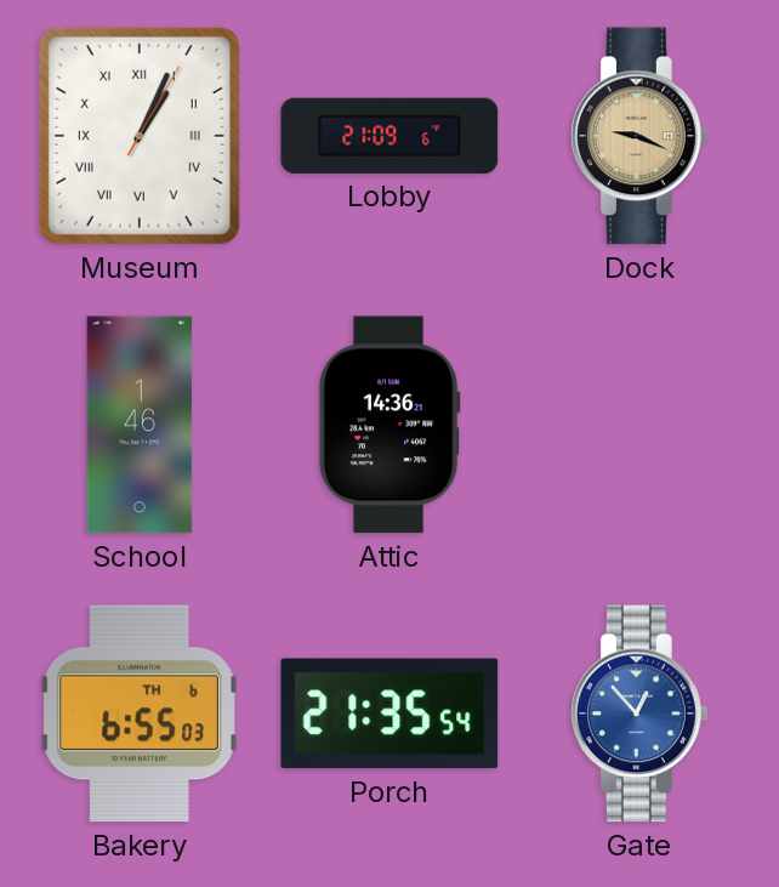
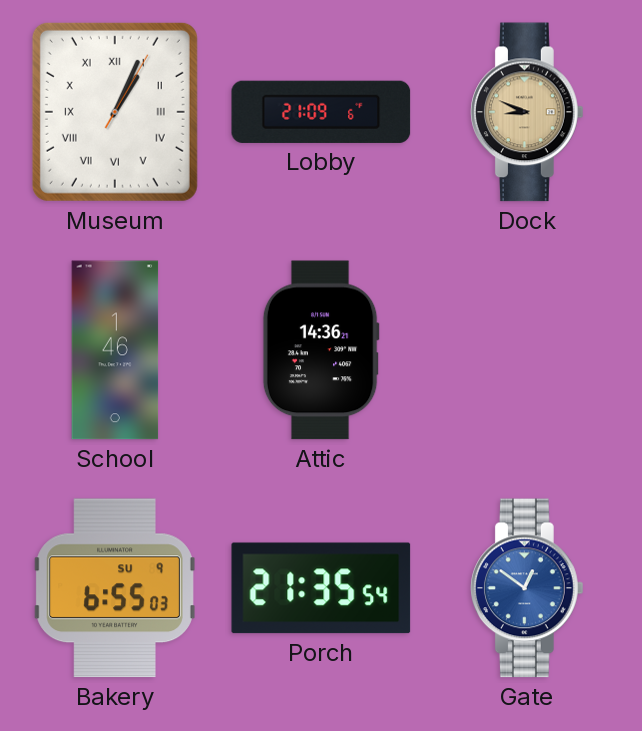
Dock: 9:19 -> 8:49 (528, 112)
Bakery date: TH 6 -> SU 9 (115, 588)
Gate: 12:53 -> 12:51 (528, 588)
